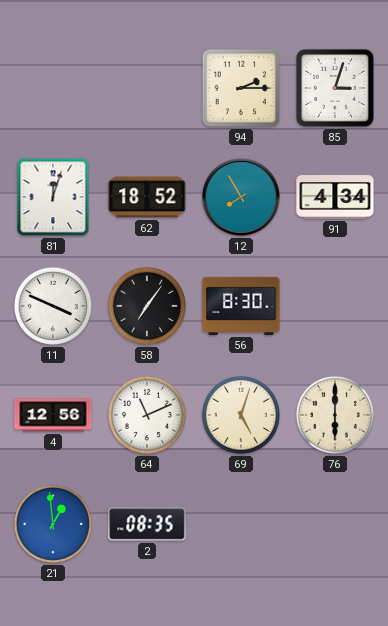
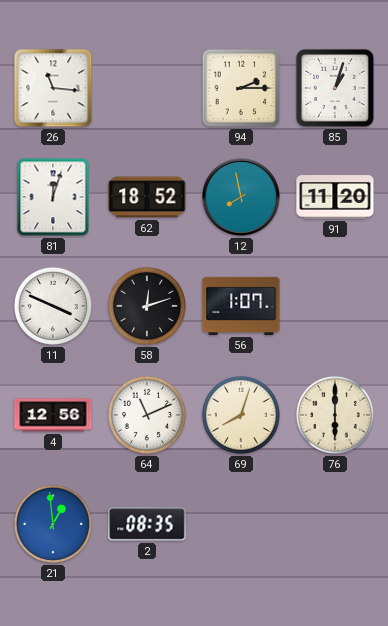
26: none -> 11:16 (53, 88)
85: 3:03 -> 1:03 (335, 88)
12: 7:55 -> 7:58 (241, 197)
91: 4:34 -> 11:20 (335, 197)
58: 7:06 -> 12:12 (147, 306)
56: 8:30 -> 1:07 (241, 306)
69: 5:03 -> 8:03 (241, 415)
